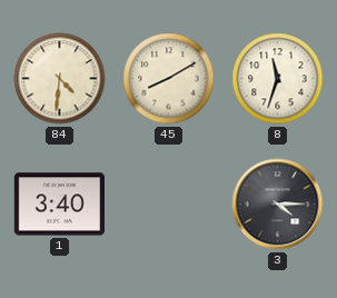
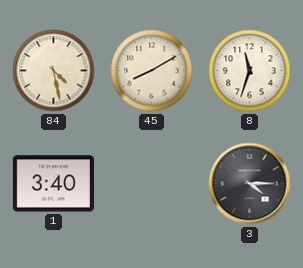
84: 4:31 -> 4:28 (54, 71)
